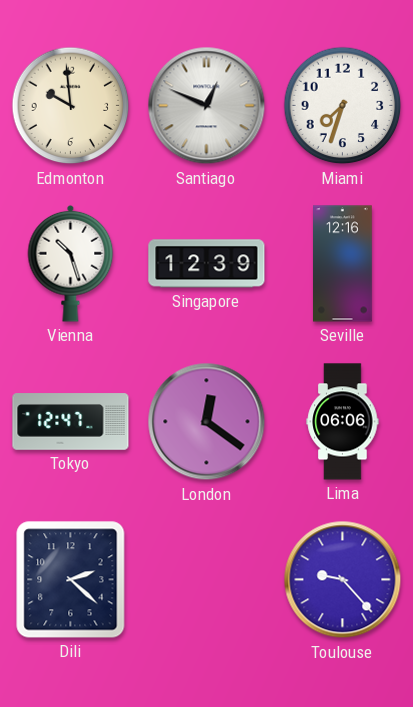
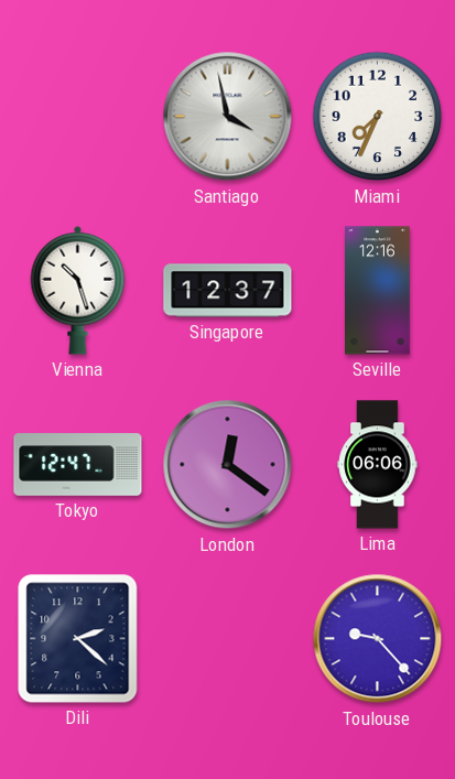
Edmonton: 9:59 -> none (71, 106)
Santiago: 12:49 -> 3:58 (228, 117)
Miami: 7:33 -> 7:34 (378, 117)
Singapore: 12:39 -> 12:37 (228, 291)
